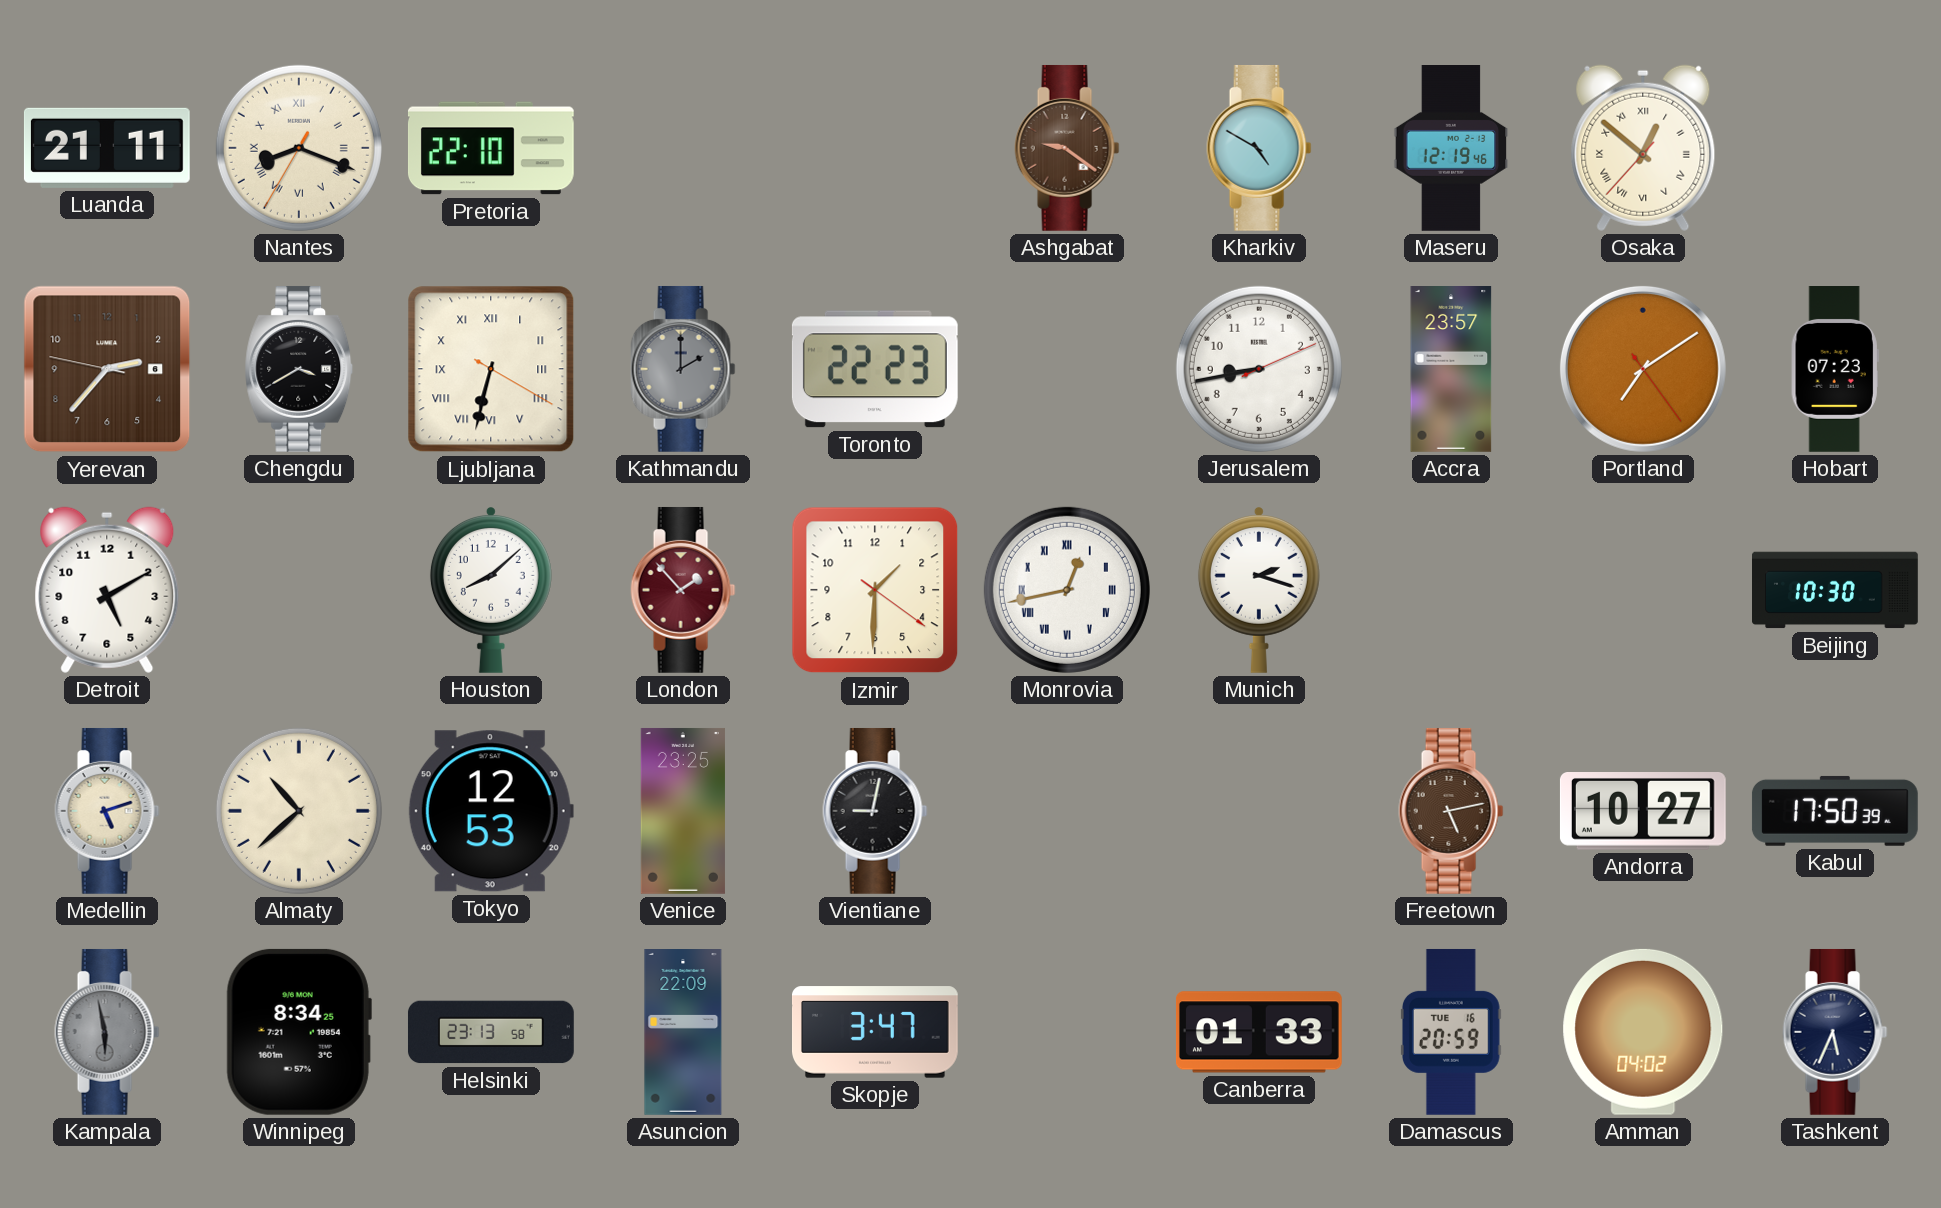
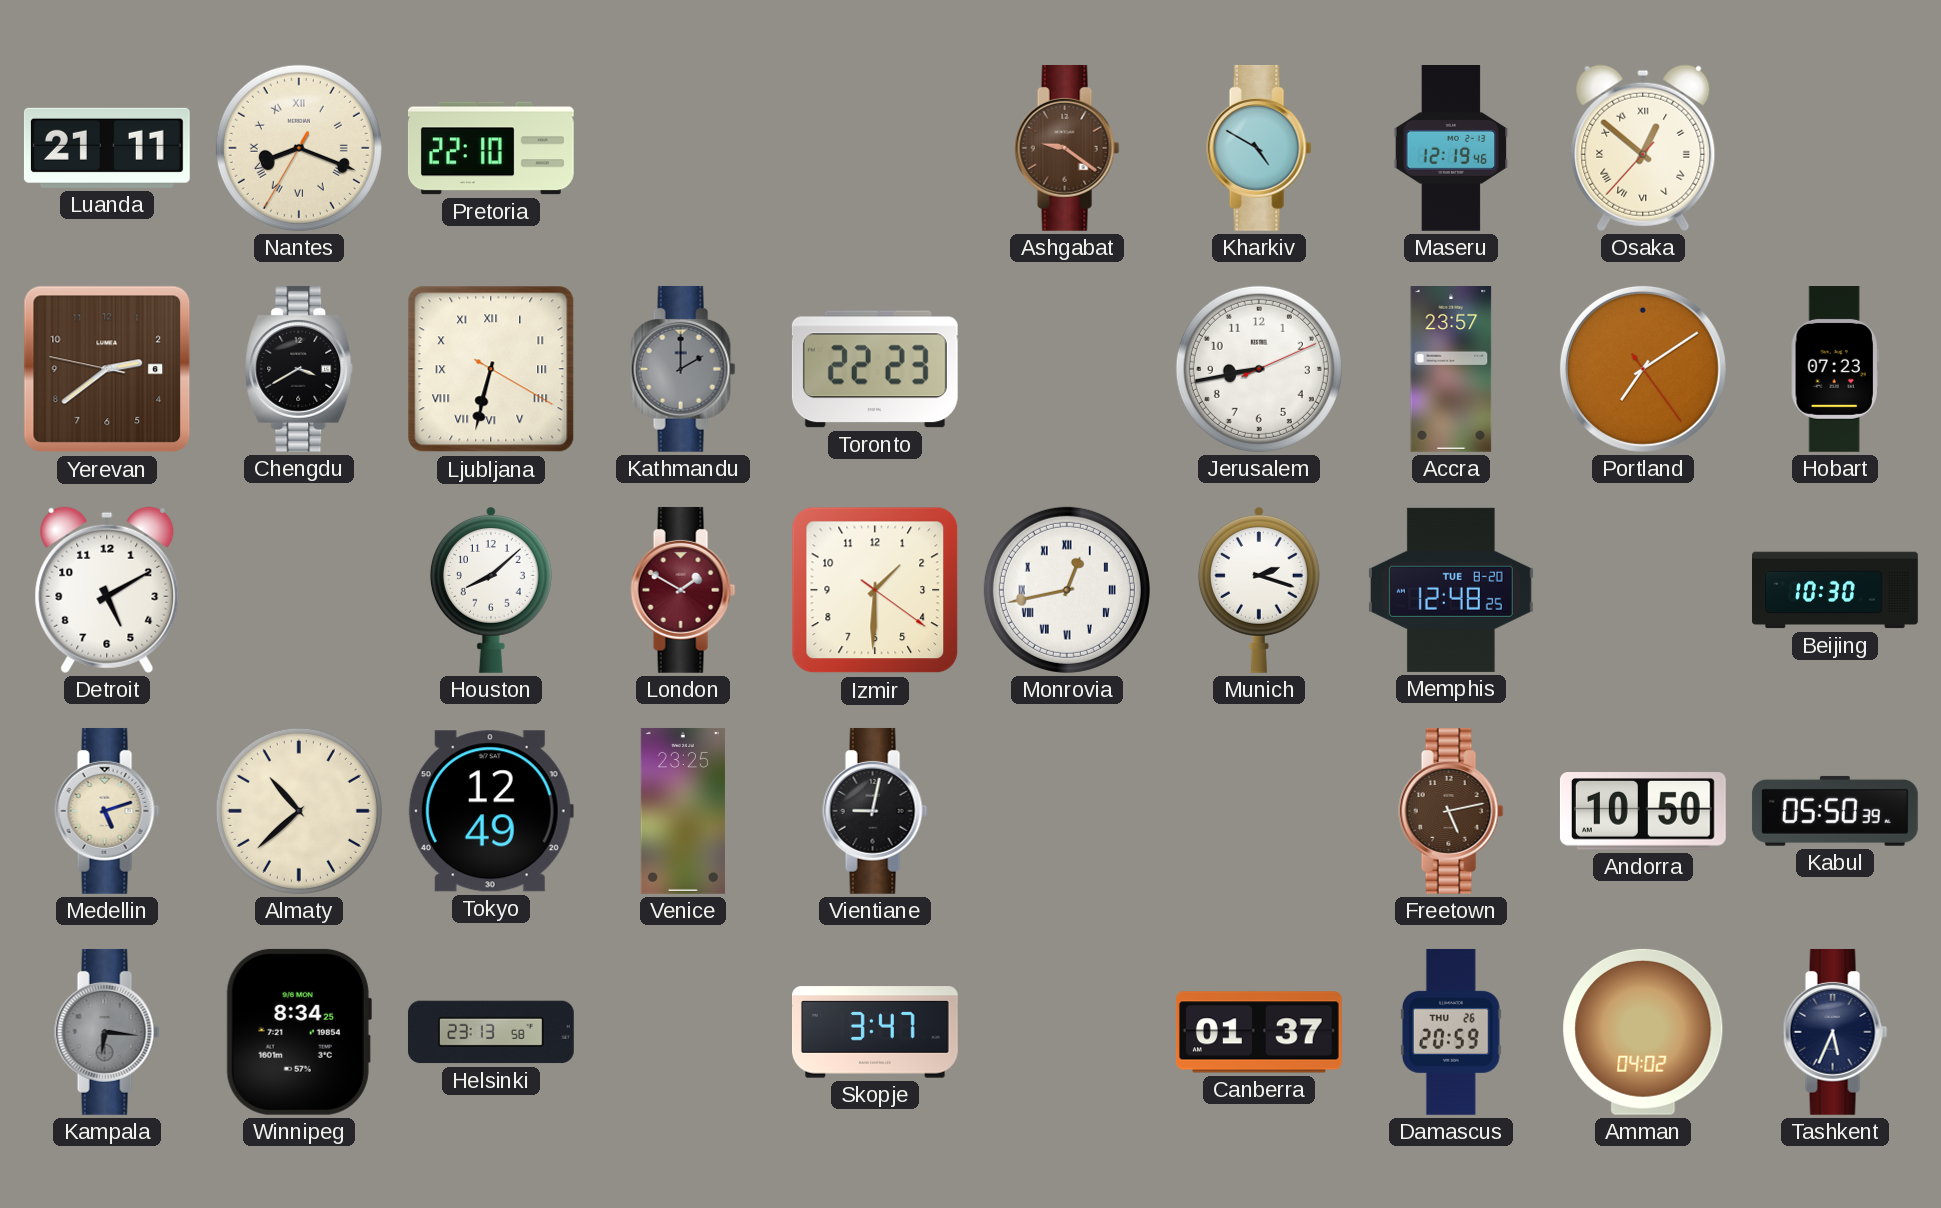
Yerevan: 2:36 -> 2:38 (107, 369)
London: 1:53 -> 1:50 (683, 590)
Memphis: none -> 12:48 (1451, 590)
Tokyo: 12:53 -> 12:49 (491, 811)
Andorra: 10:27 -> 10:50 (1643, 812)
Kabul: 17:50 -> 05:50 (1835, 811)
Kampala: 5:58 -> 6:16 (107, 1032)
Asuncion: 22:09 -> none (683, 1033)
Canberra: 01:33 -> 01:37 (1259, 1032)
Damascus date: TUE 16 -> THU 26 (1451, 1032)
